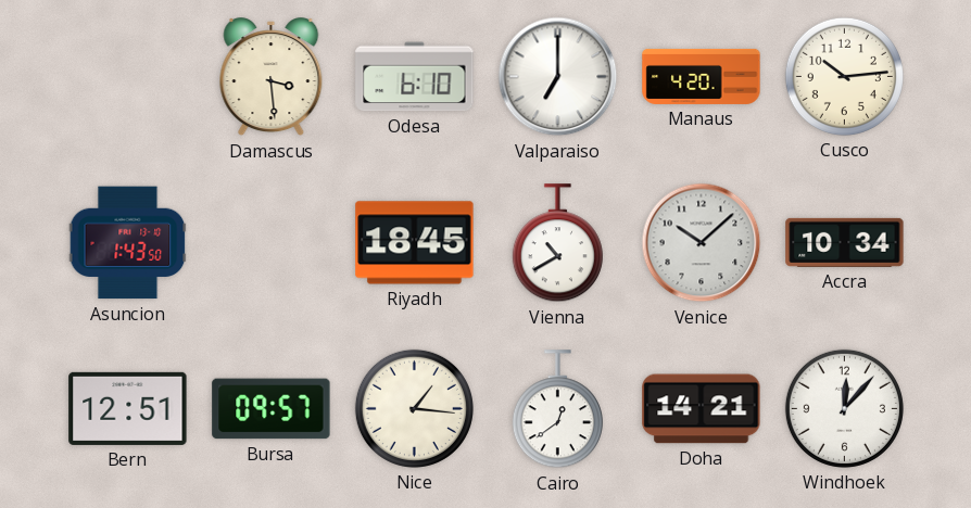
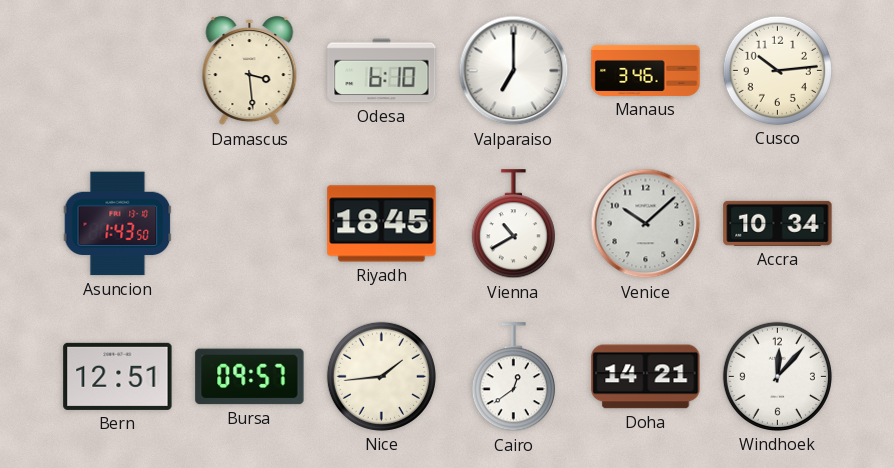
Manaus: 4:20 -> 3:46 (646, 70)
Nice: 1:16 -> 1:44 (381, 376)
